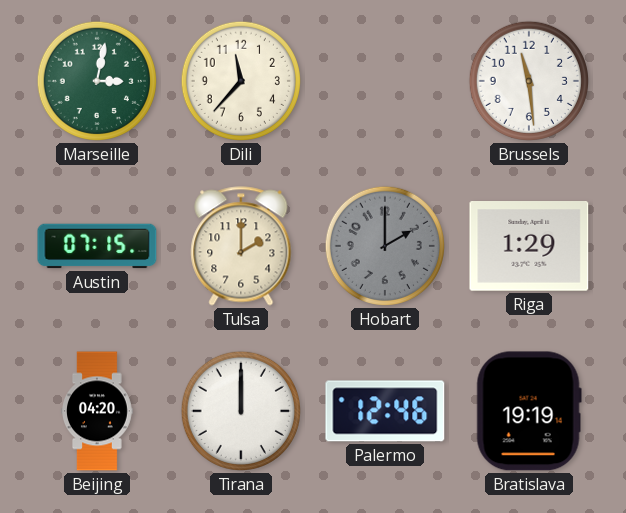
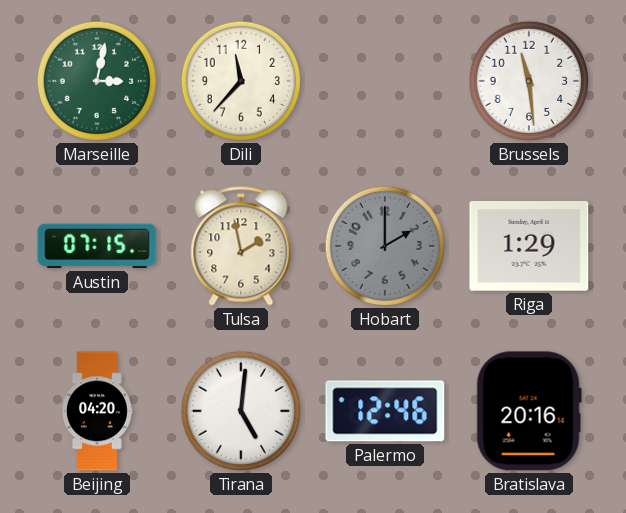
Tulsa: 2:00 -> 1:58 (241, 246)
Tirana: 12:00 -> 5:01 (241, 411)
Bratislava: 19:19 -> 20:16 (529, 411)
